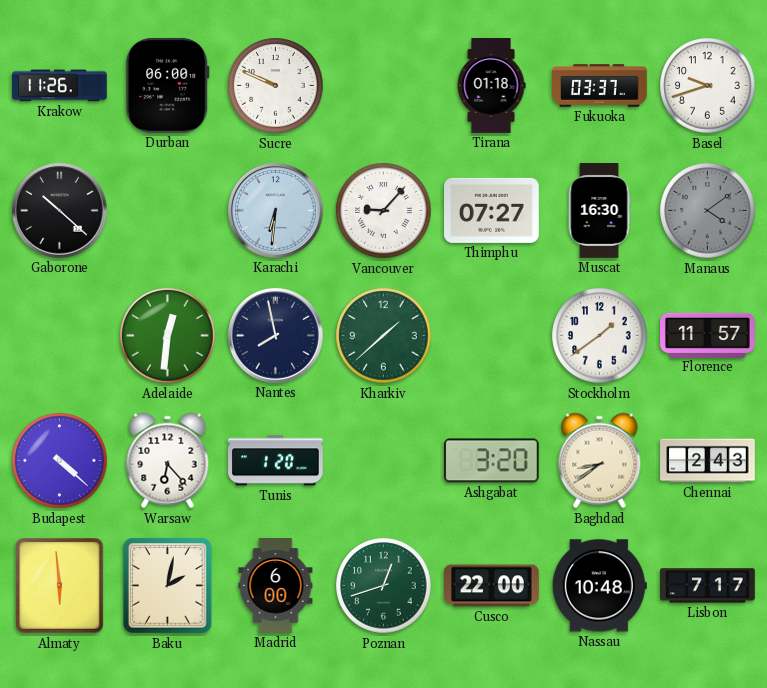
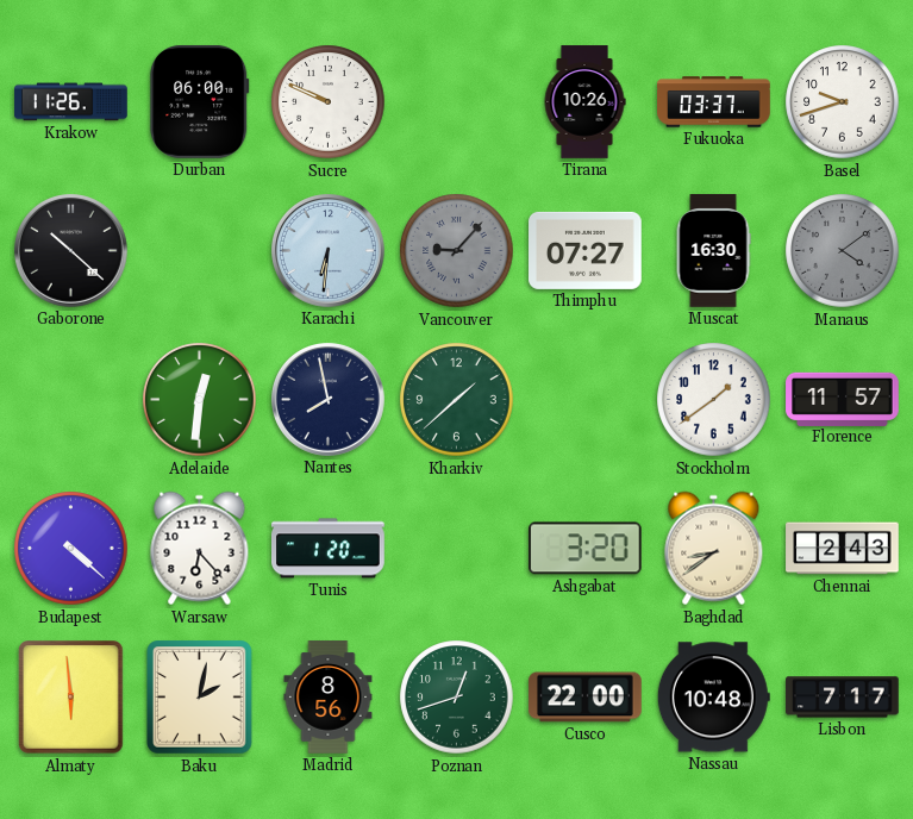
Tirana: 01:18 -> 10:26 (584, 102)
Vancouver dial: white -> grey (457, 251)
Madrid: 6:00 -> 8:56 (329, 698)
